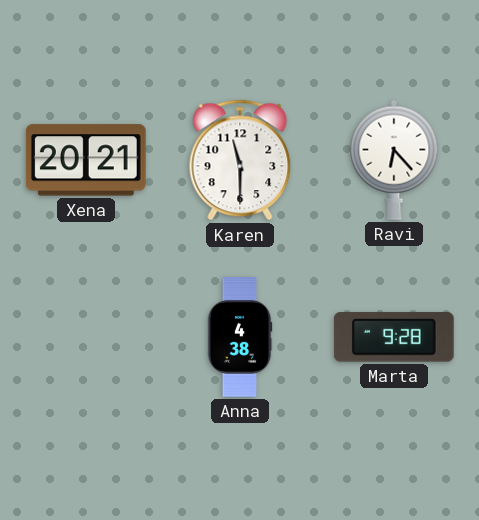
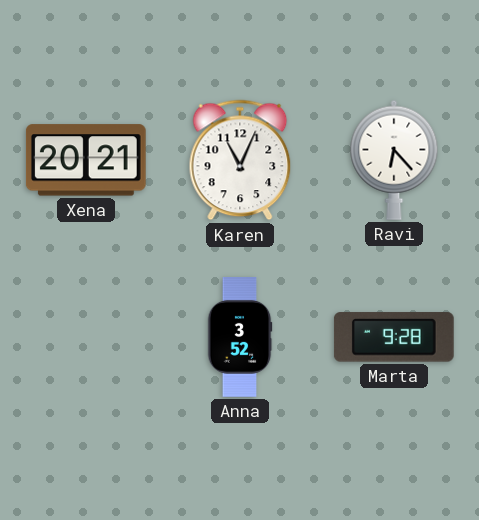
Karen: 11:30 -> 11:04 (240, 160)
Anna: 4:38 -> 3:52 (240, 337)
